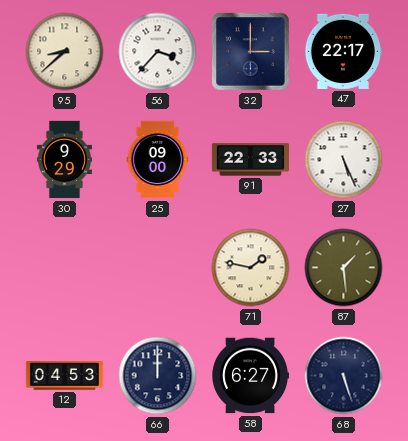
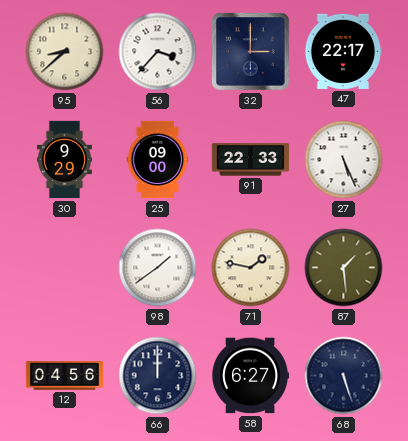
98: none -> 1:39 (158, 268)
12: 04:53 -> 04:56 (65, 376)
